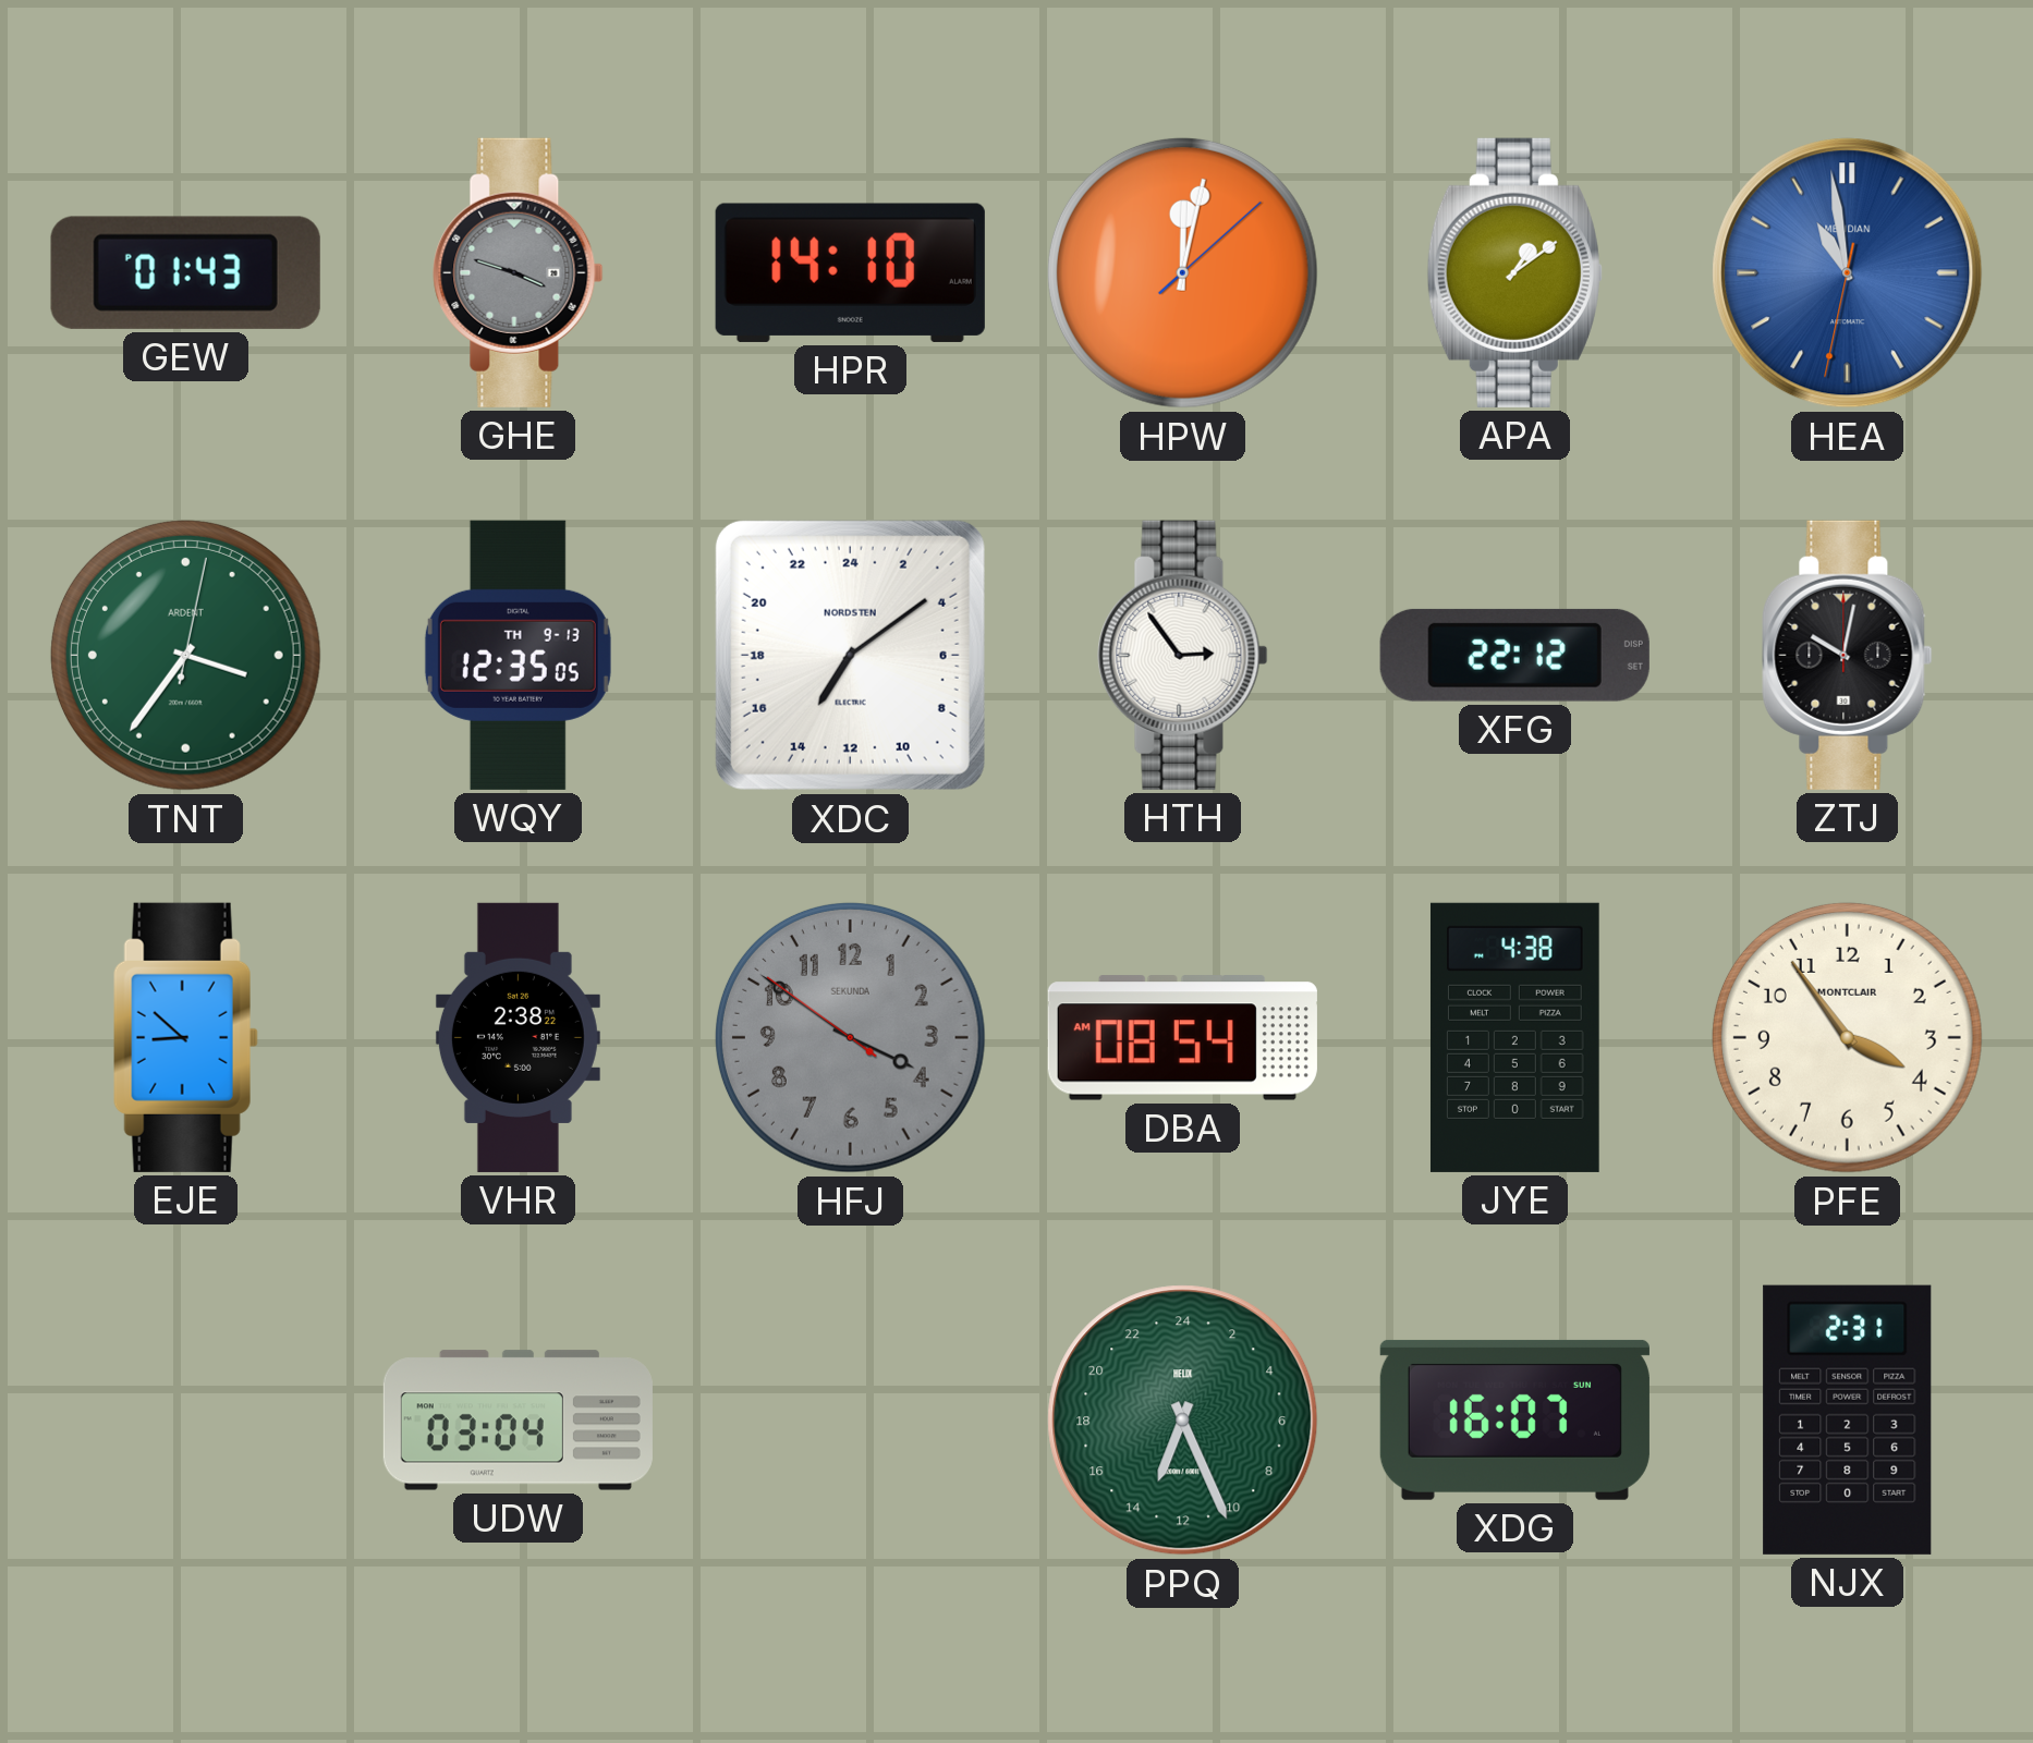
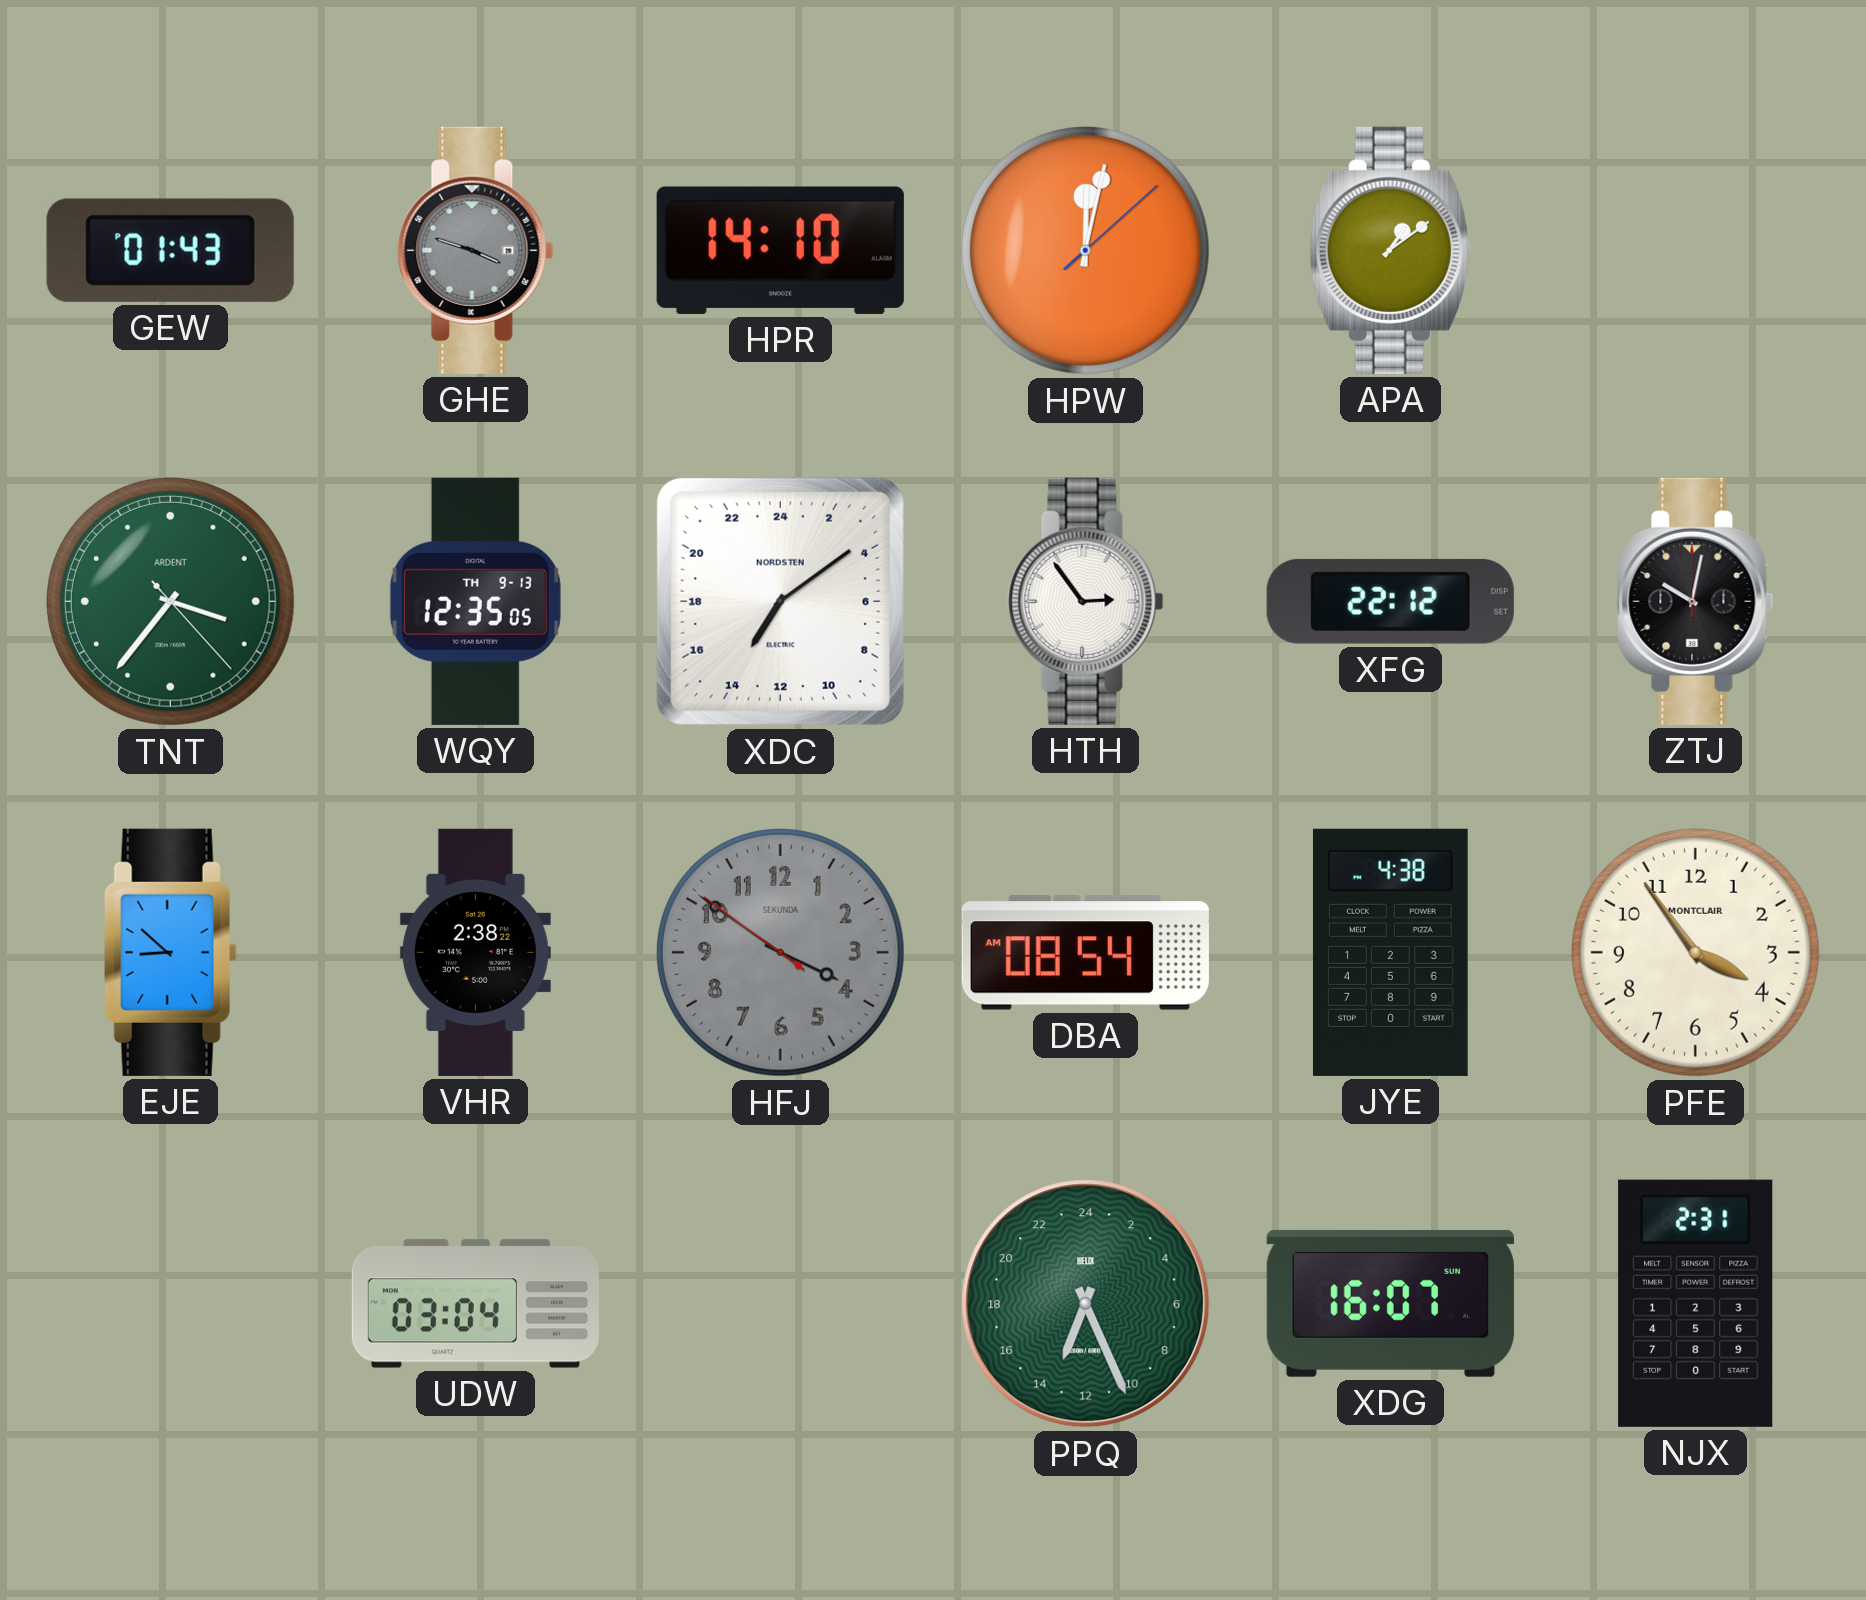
HEA: 10:58 -> none (1848, 273)
TNT: 3:36:02 -> 3:36:23 (170, 601)
